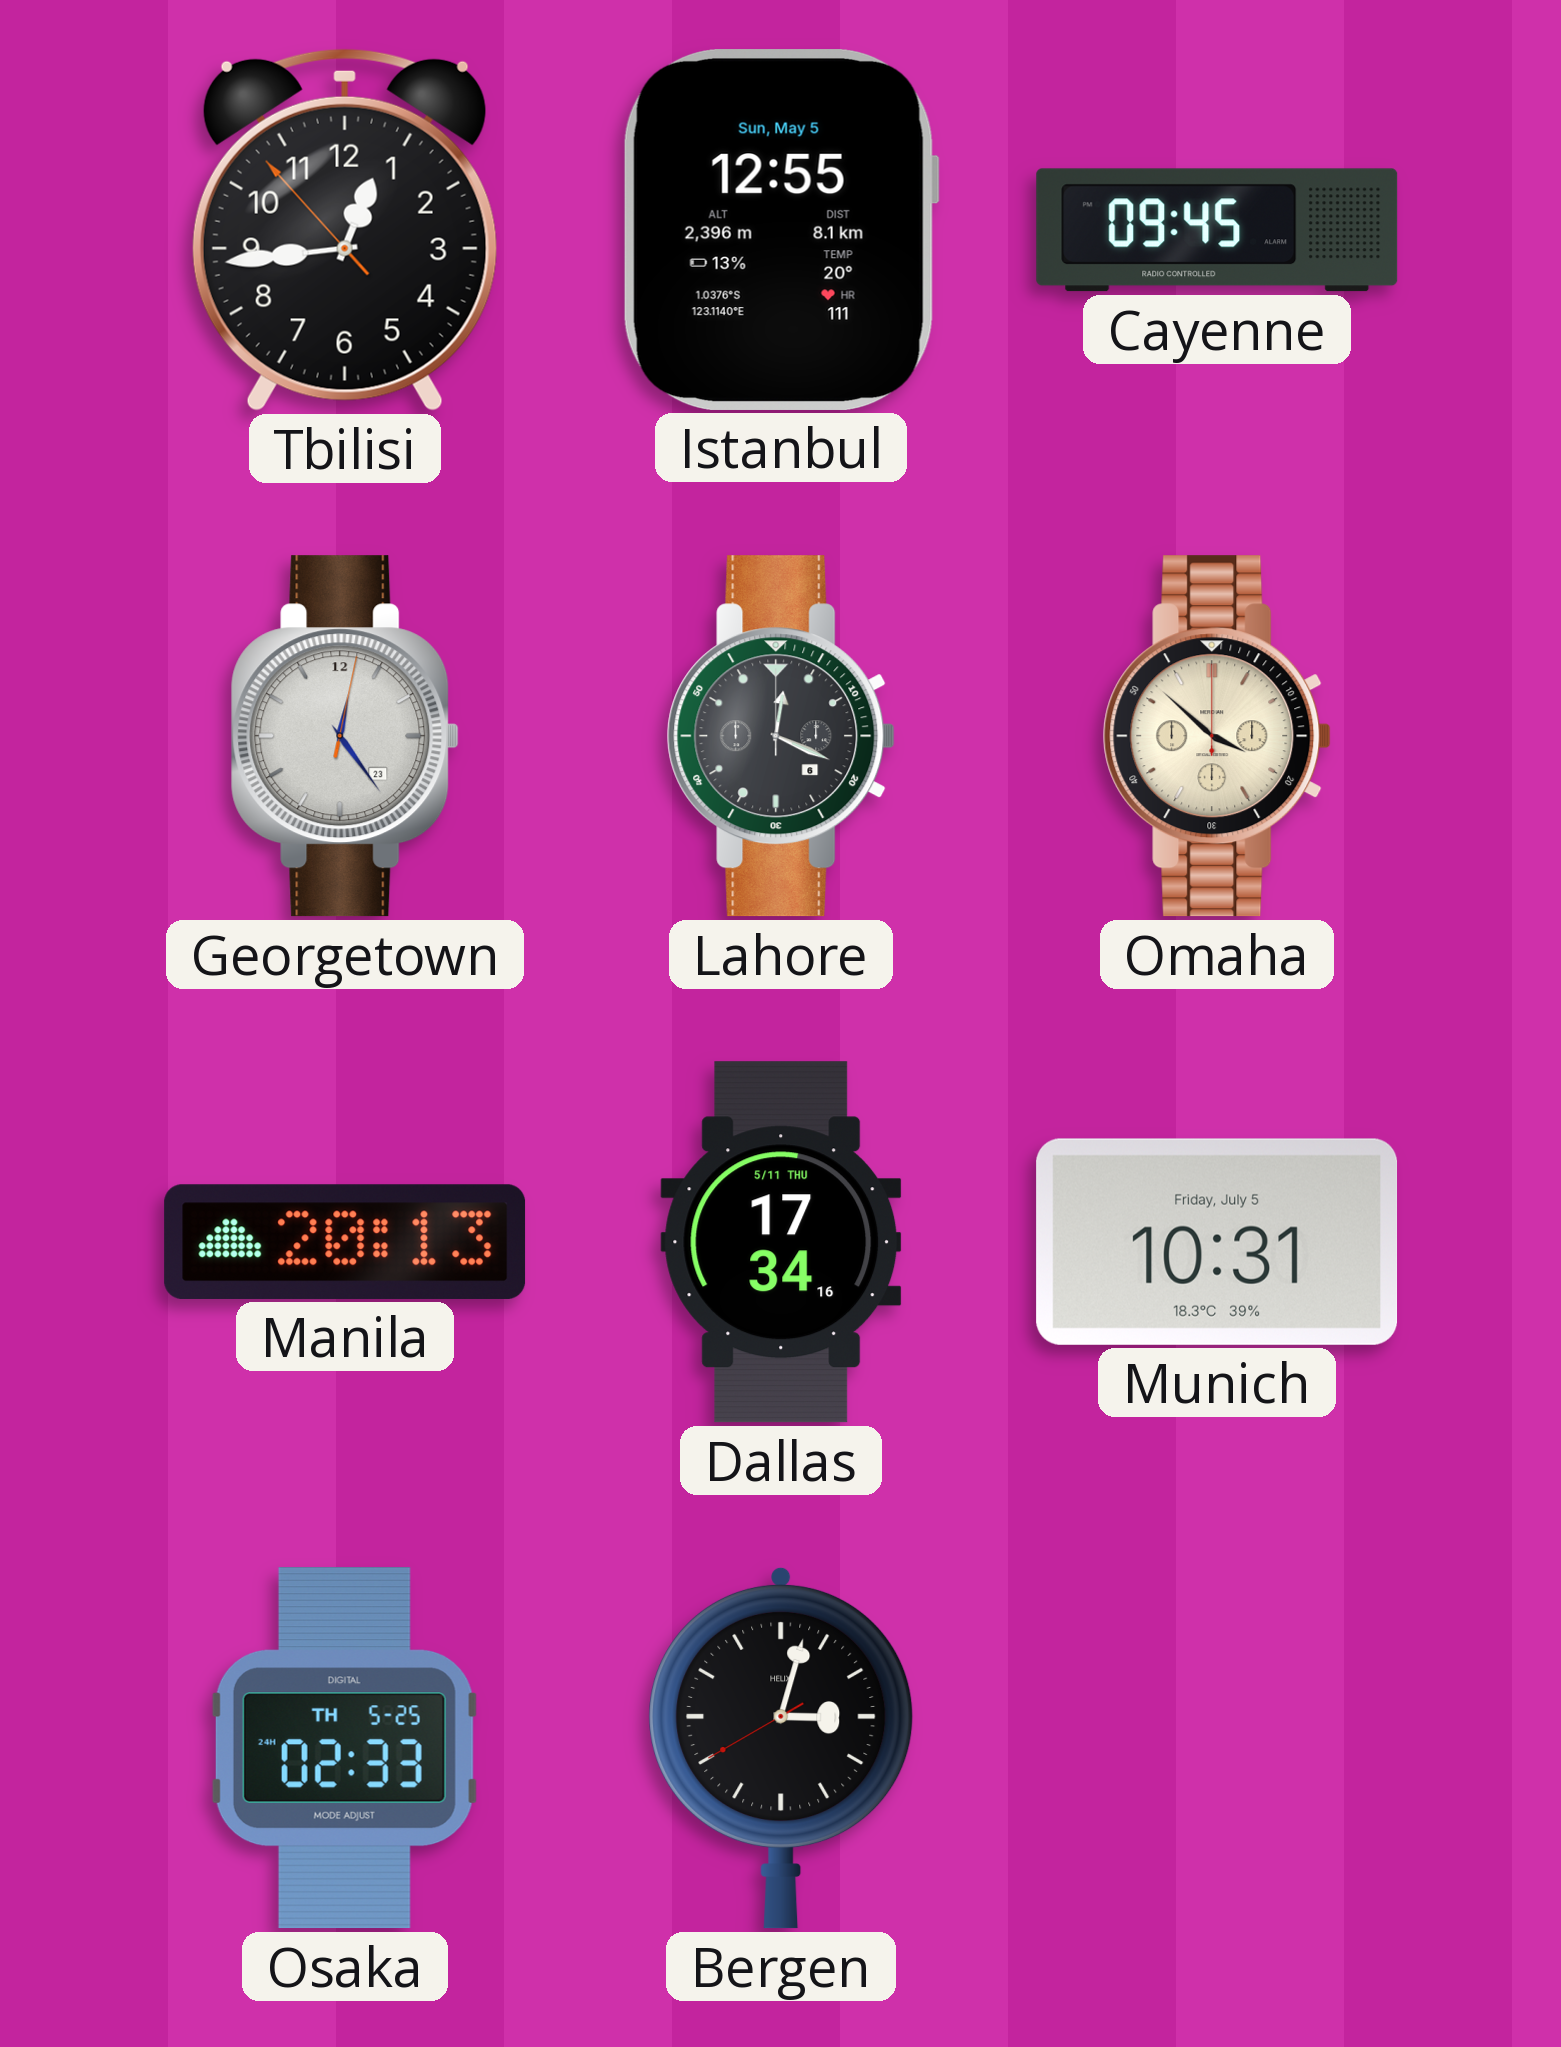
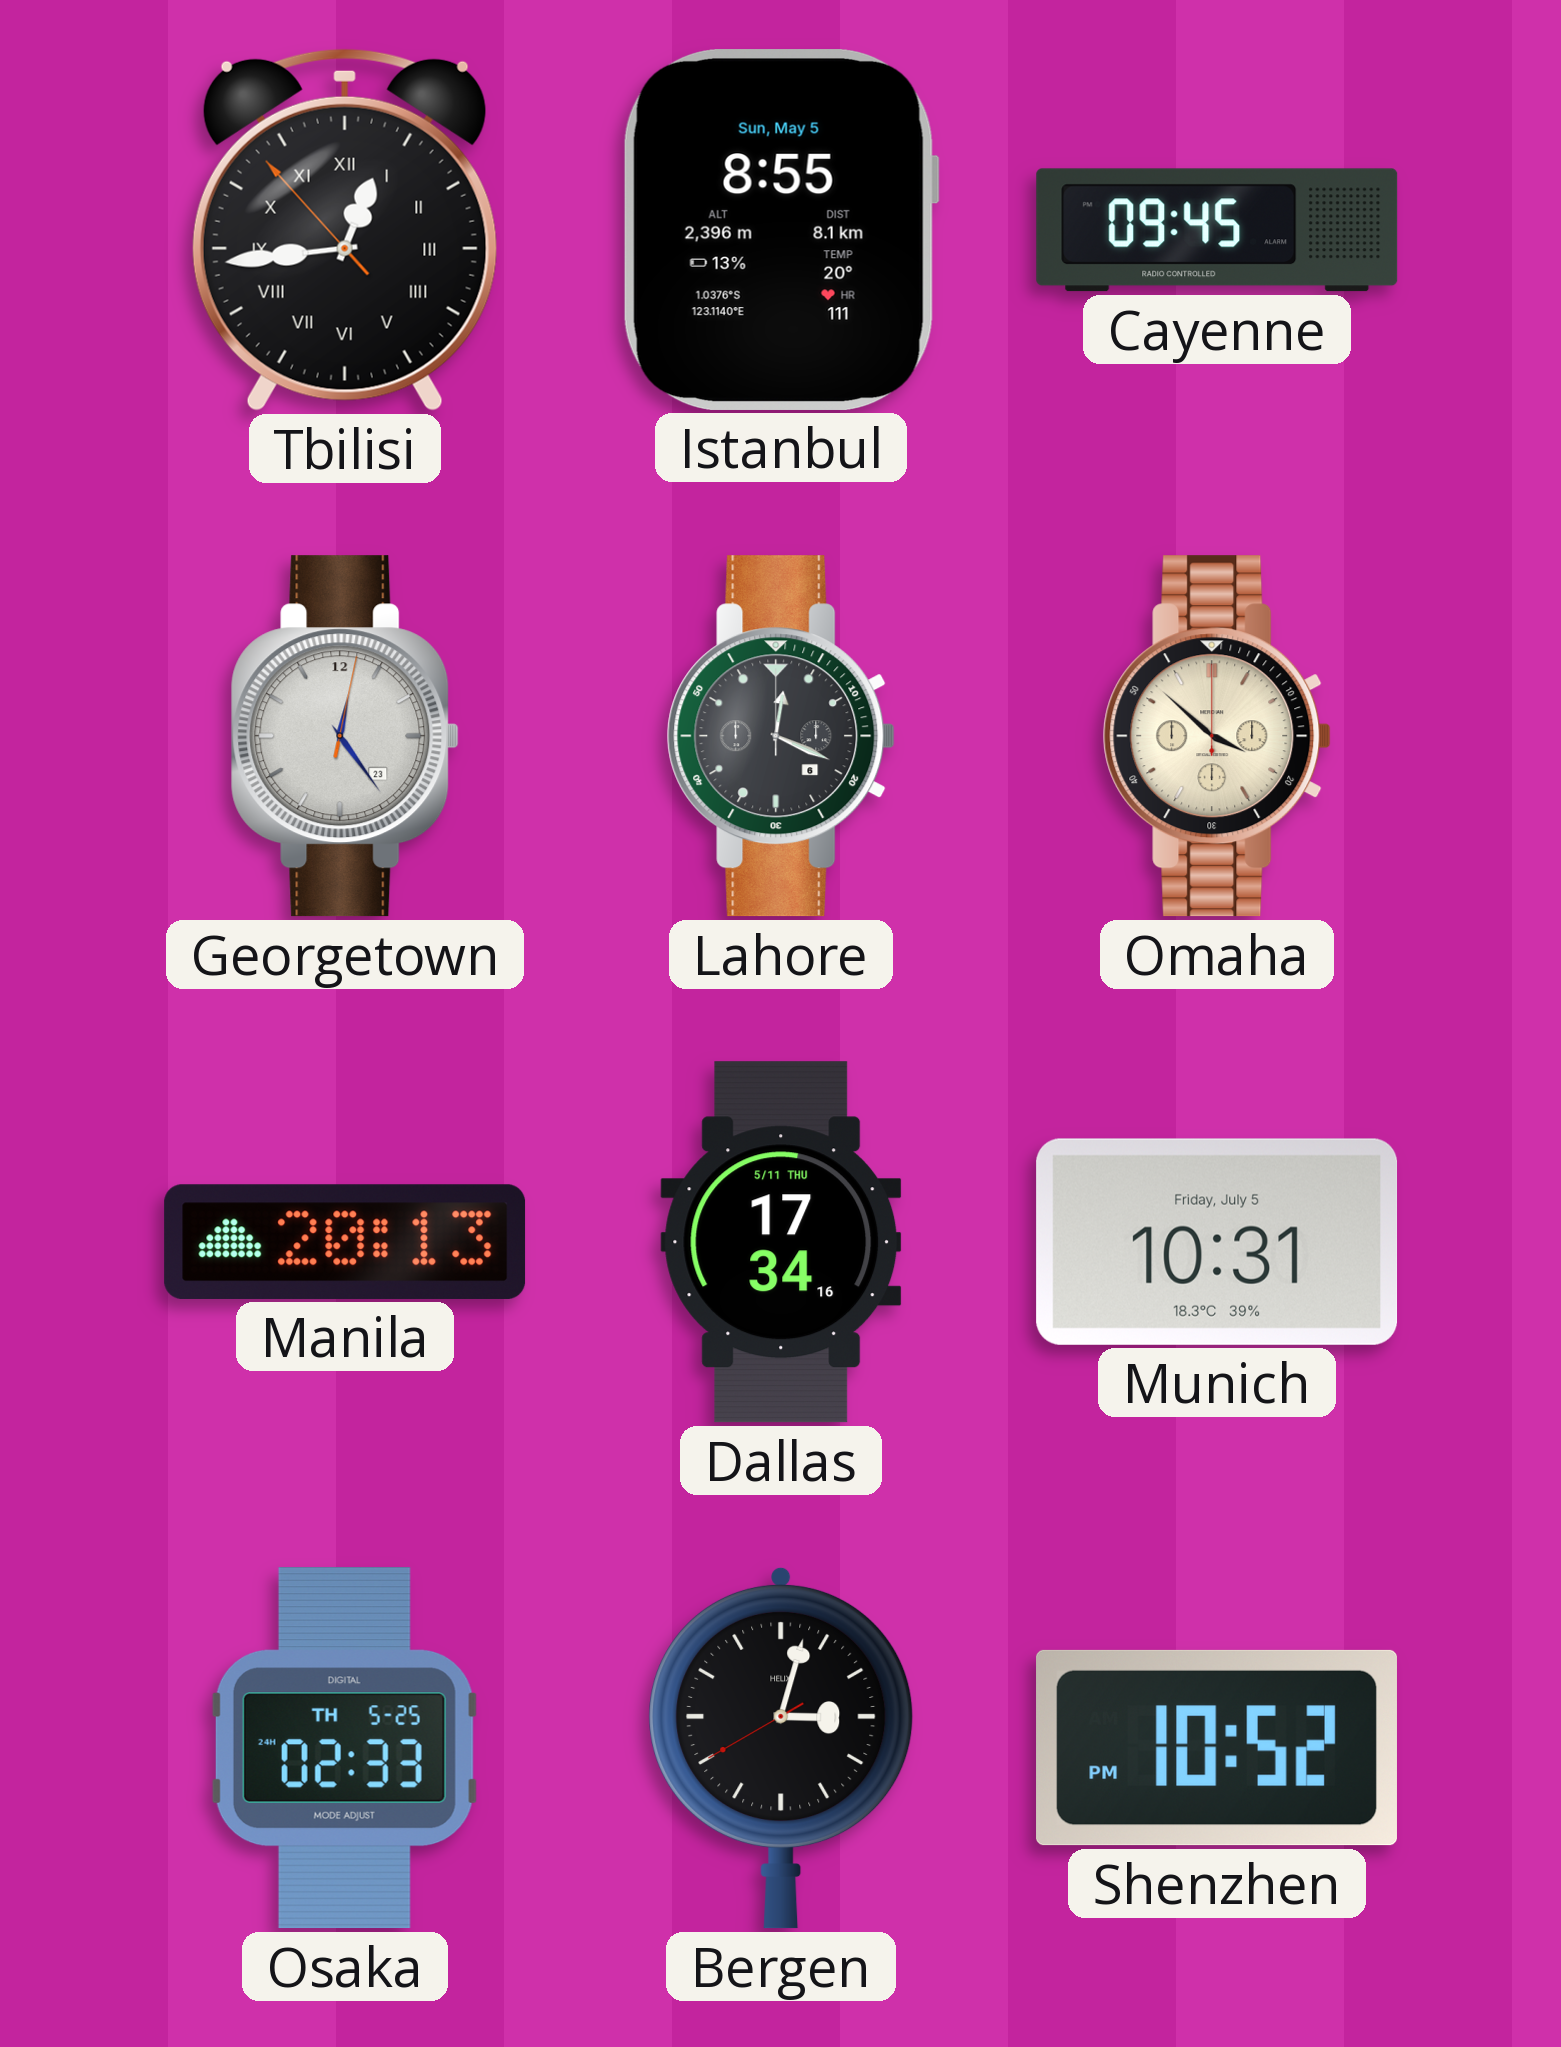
Tbilisi numerals: Arabic -> Roman (345, 230)
Istanbul: 12:55 -> 8:55 (780, 230)
Shenzhen: none -> 10:52 (1217, 1748)
